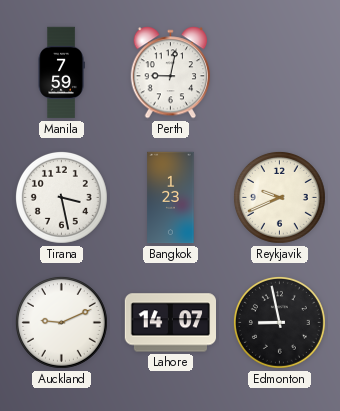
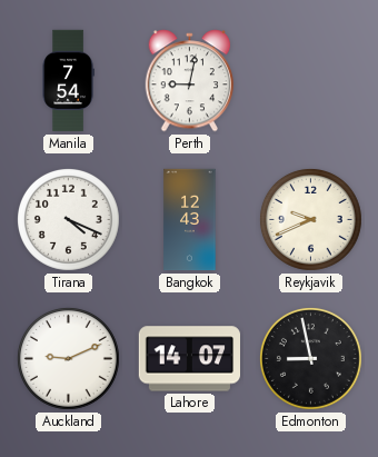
Manila: 7:59 -> 7:54 (68, 81)
Tirana: 3:28 -> 4:19 (68, 219)
Bangkok: 1:23 -> 12:43 (190, 220)
